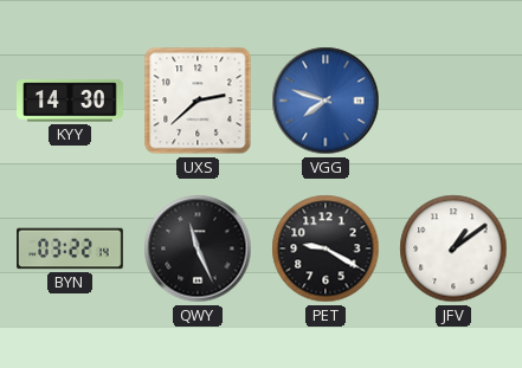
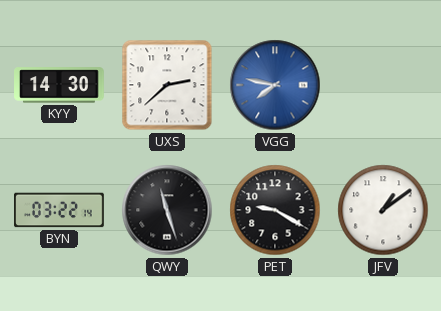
VGG: 7:48 -> 7:47 (275, 85)
QWY: 11:26 -> 11:27 (167, 210)
